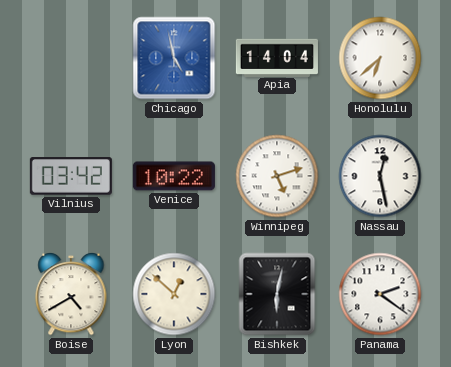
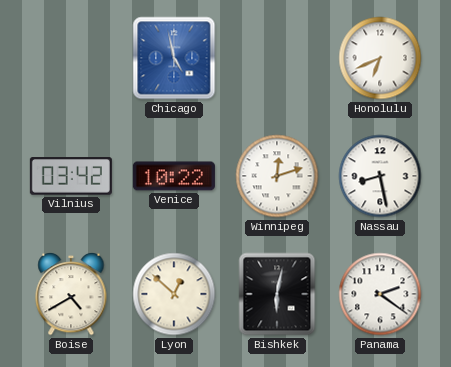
Apia: 14:04 -> none (277, 57)
Honolulu: 6:38 -> 6:41 (380, 58)
Winnipeg: 5:12 -> 12:12 (277, 176)
Nassau: 12:28 -> 8:28 (380, 176)
